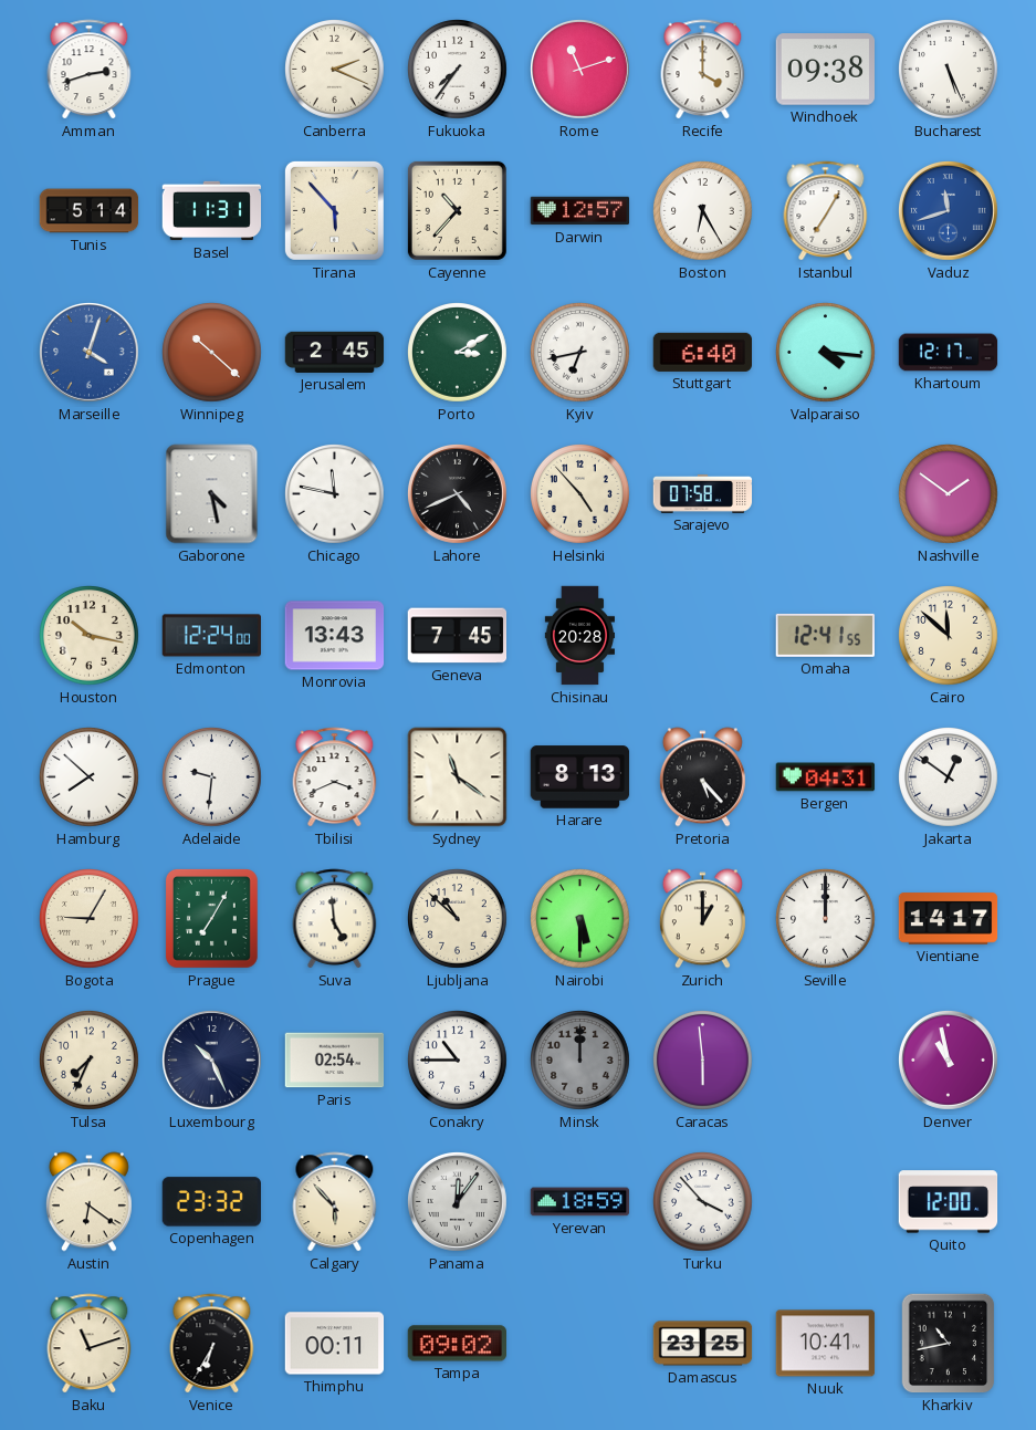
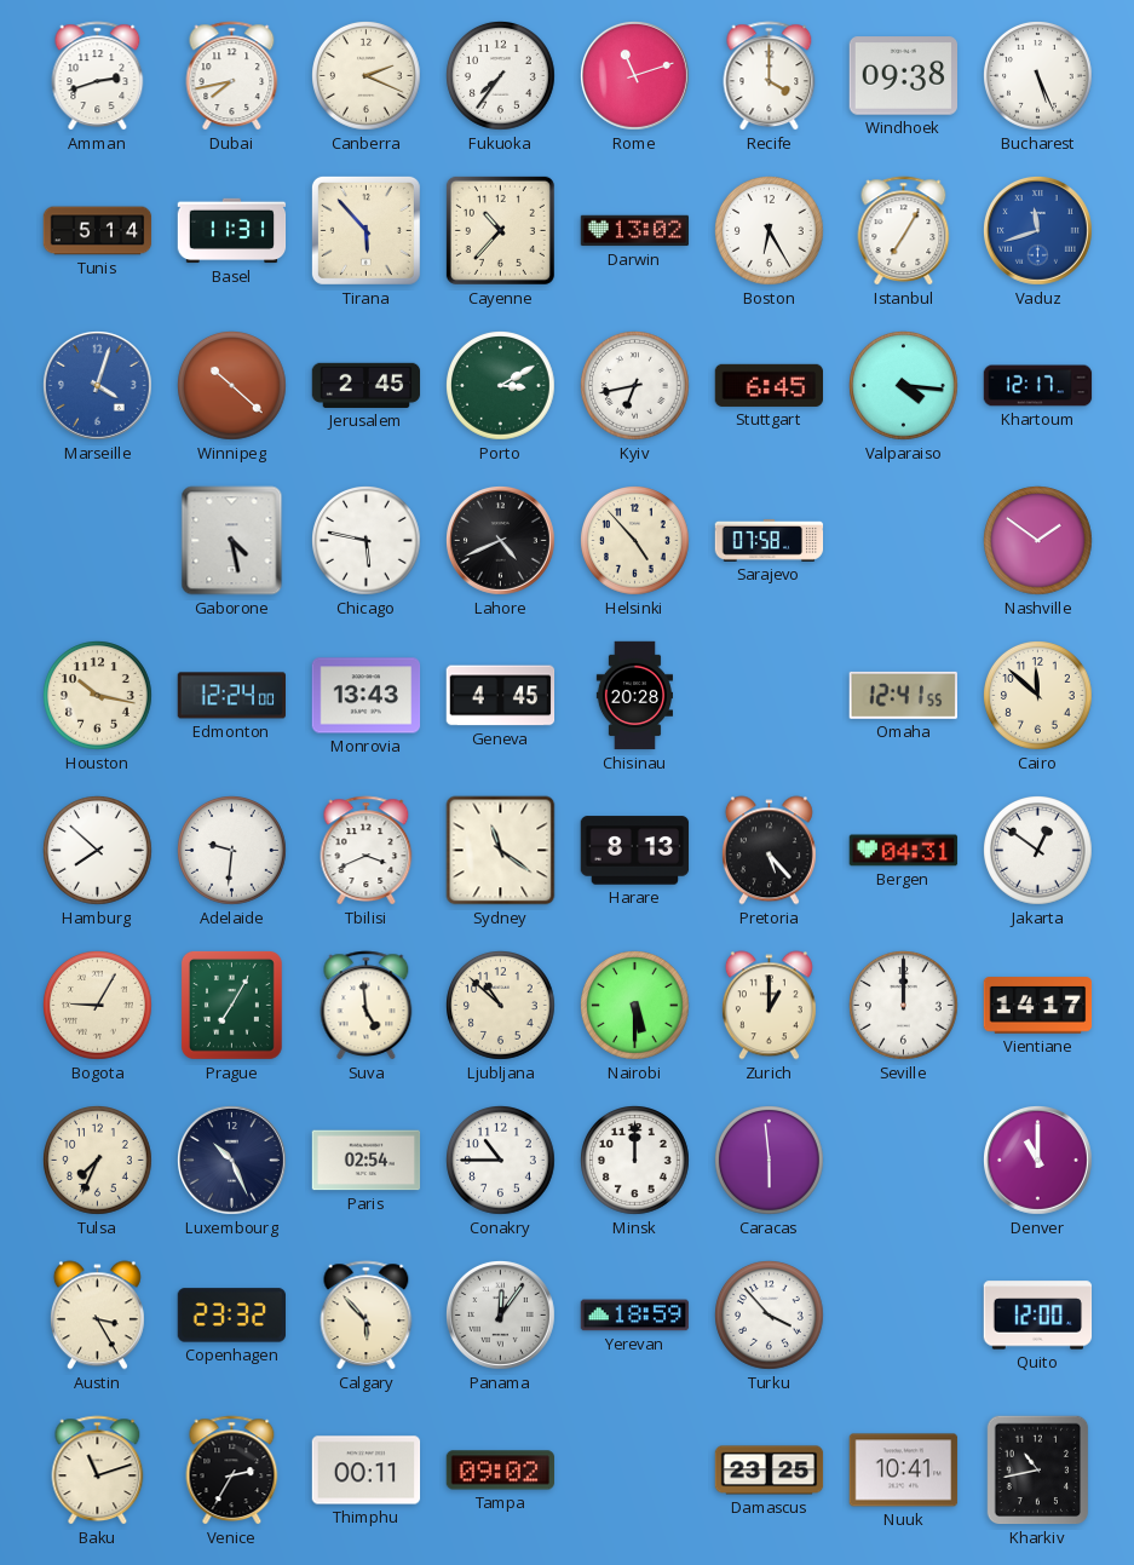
Dubai: none -> 7:43 (232, 76)
Darwin: 12:57 -> 13:02 (635, 231)
Stuttgart: 6:40 -> 6:45 (769, 385)
Chicago: 11:47 -> 5:47 (367, 541)
Geneva: 7:45 -> 4:45 (501, 696)
Minsk dial: grey -> white (635, 1161)
Denver: 10:58 -> 11:00 (1038, 1161)
Austin: 6:21 -> 3:25 (97, 1316)
Venice: 6:35 -> 2:35 (232, 1471)
